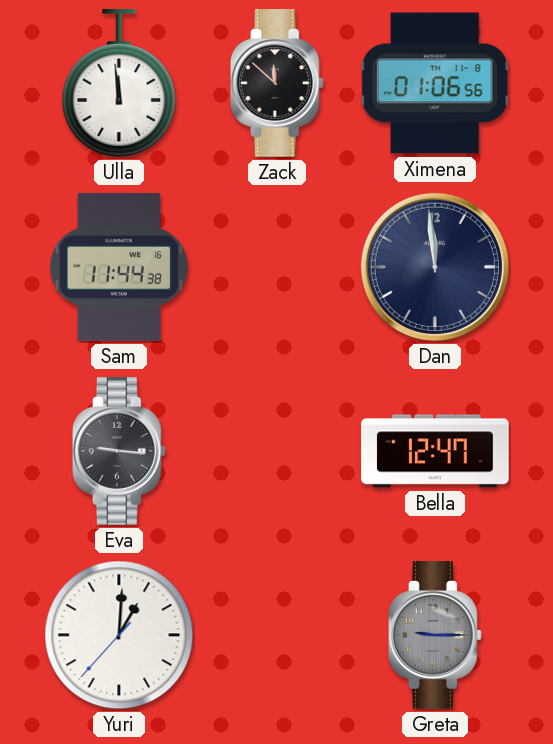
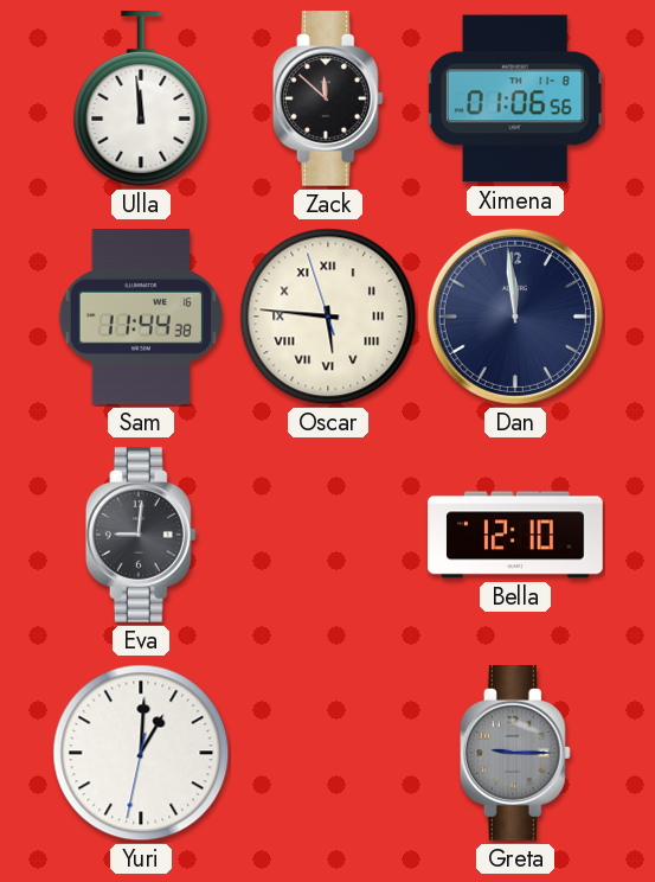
Oscar: none -> 5:45 (328, 317)
Eva: 9:16 -> 9:01 (141, 536)
Bella: 12:47 -> 12:10 (515, 535)
Yuri: 1:00:37 -> 1:00:32 (141, 753)
